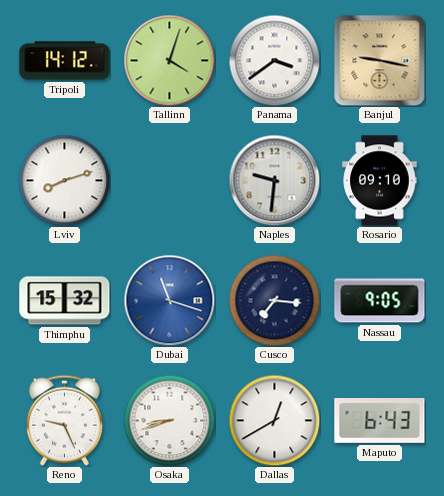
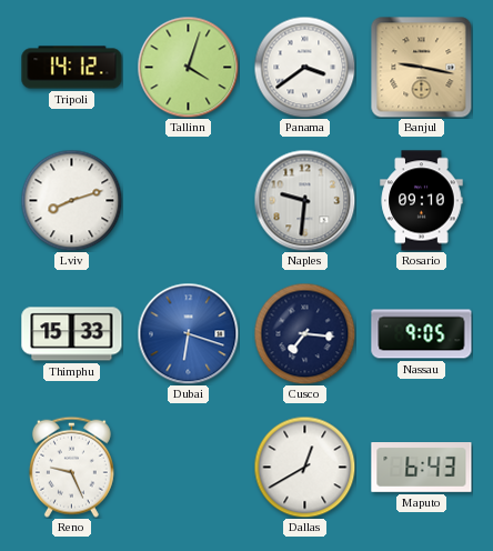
Thimphu: 15:32 -> 15:33 (72, 334)
Dubai: 11:18 -> 6:18 (188, 333)
Osaka: 8:42 -> none (169, 420)
